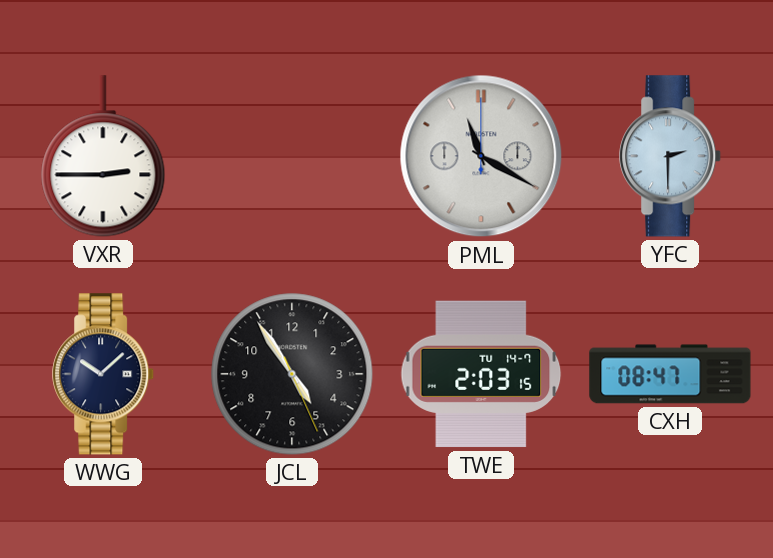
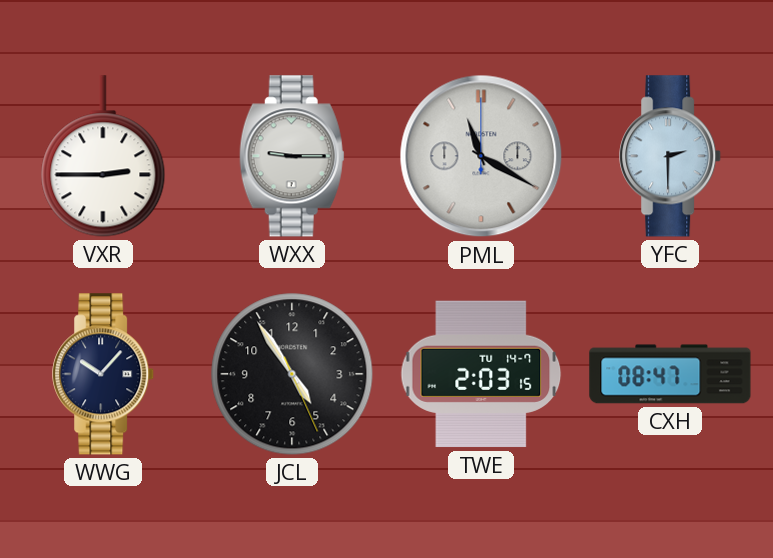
WXX: none -> 9:15 (292, 156)
WWG: 10:08 -> 10:07 (104, 374)
